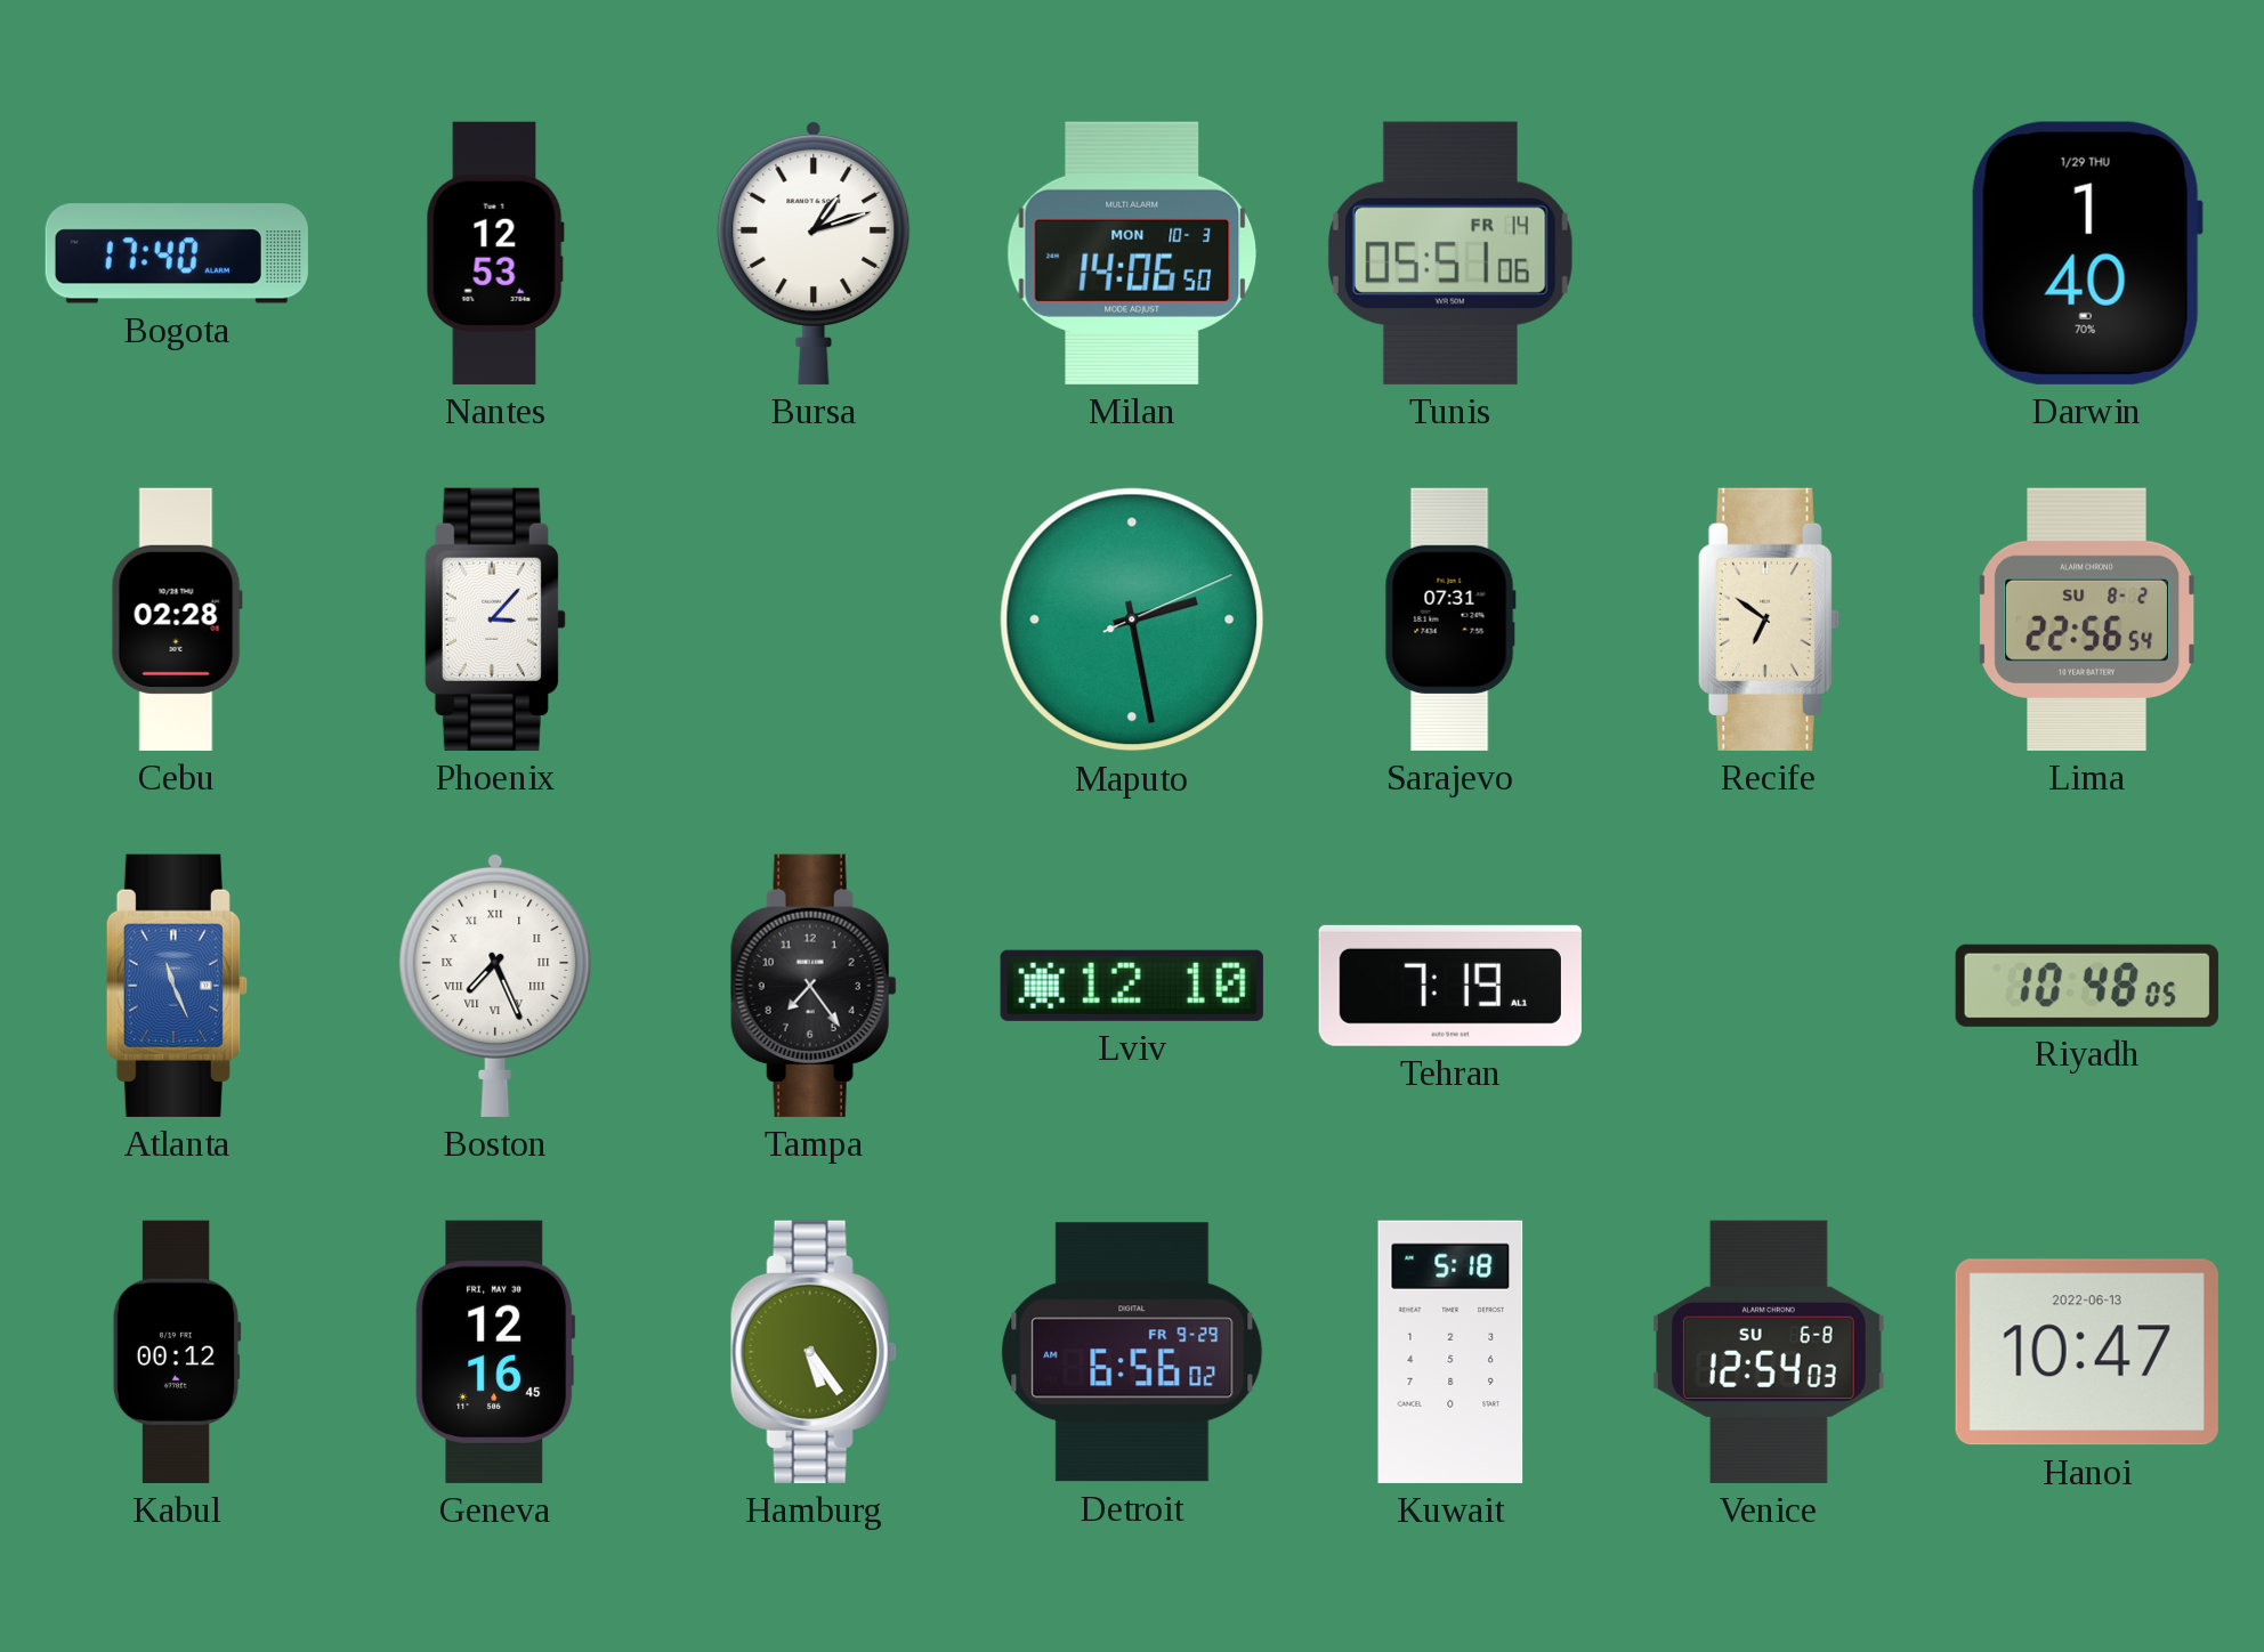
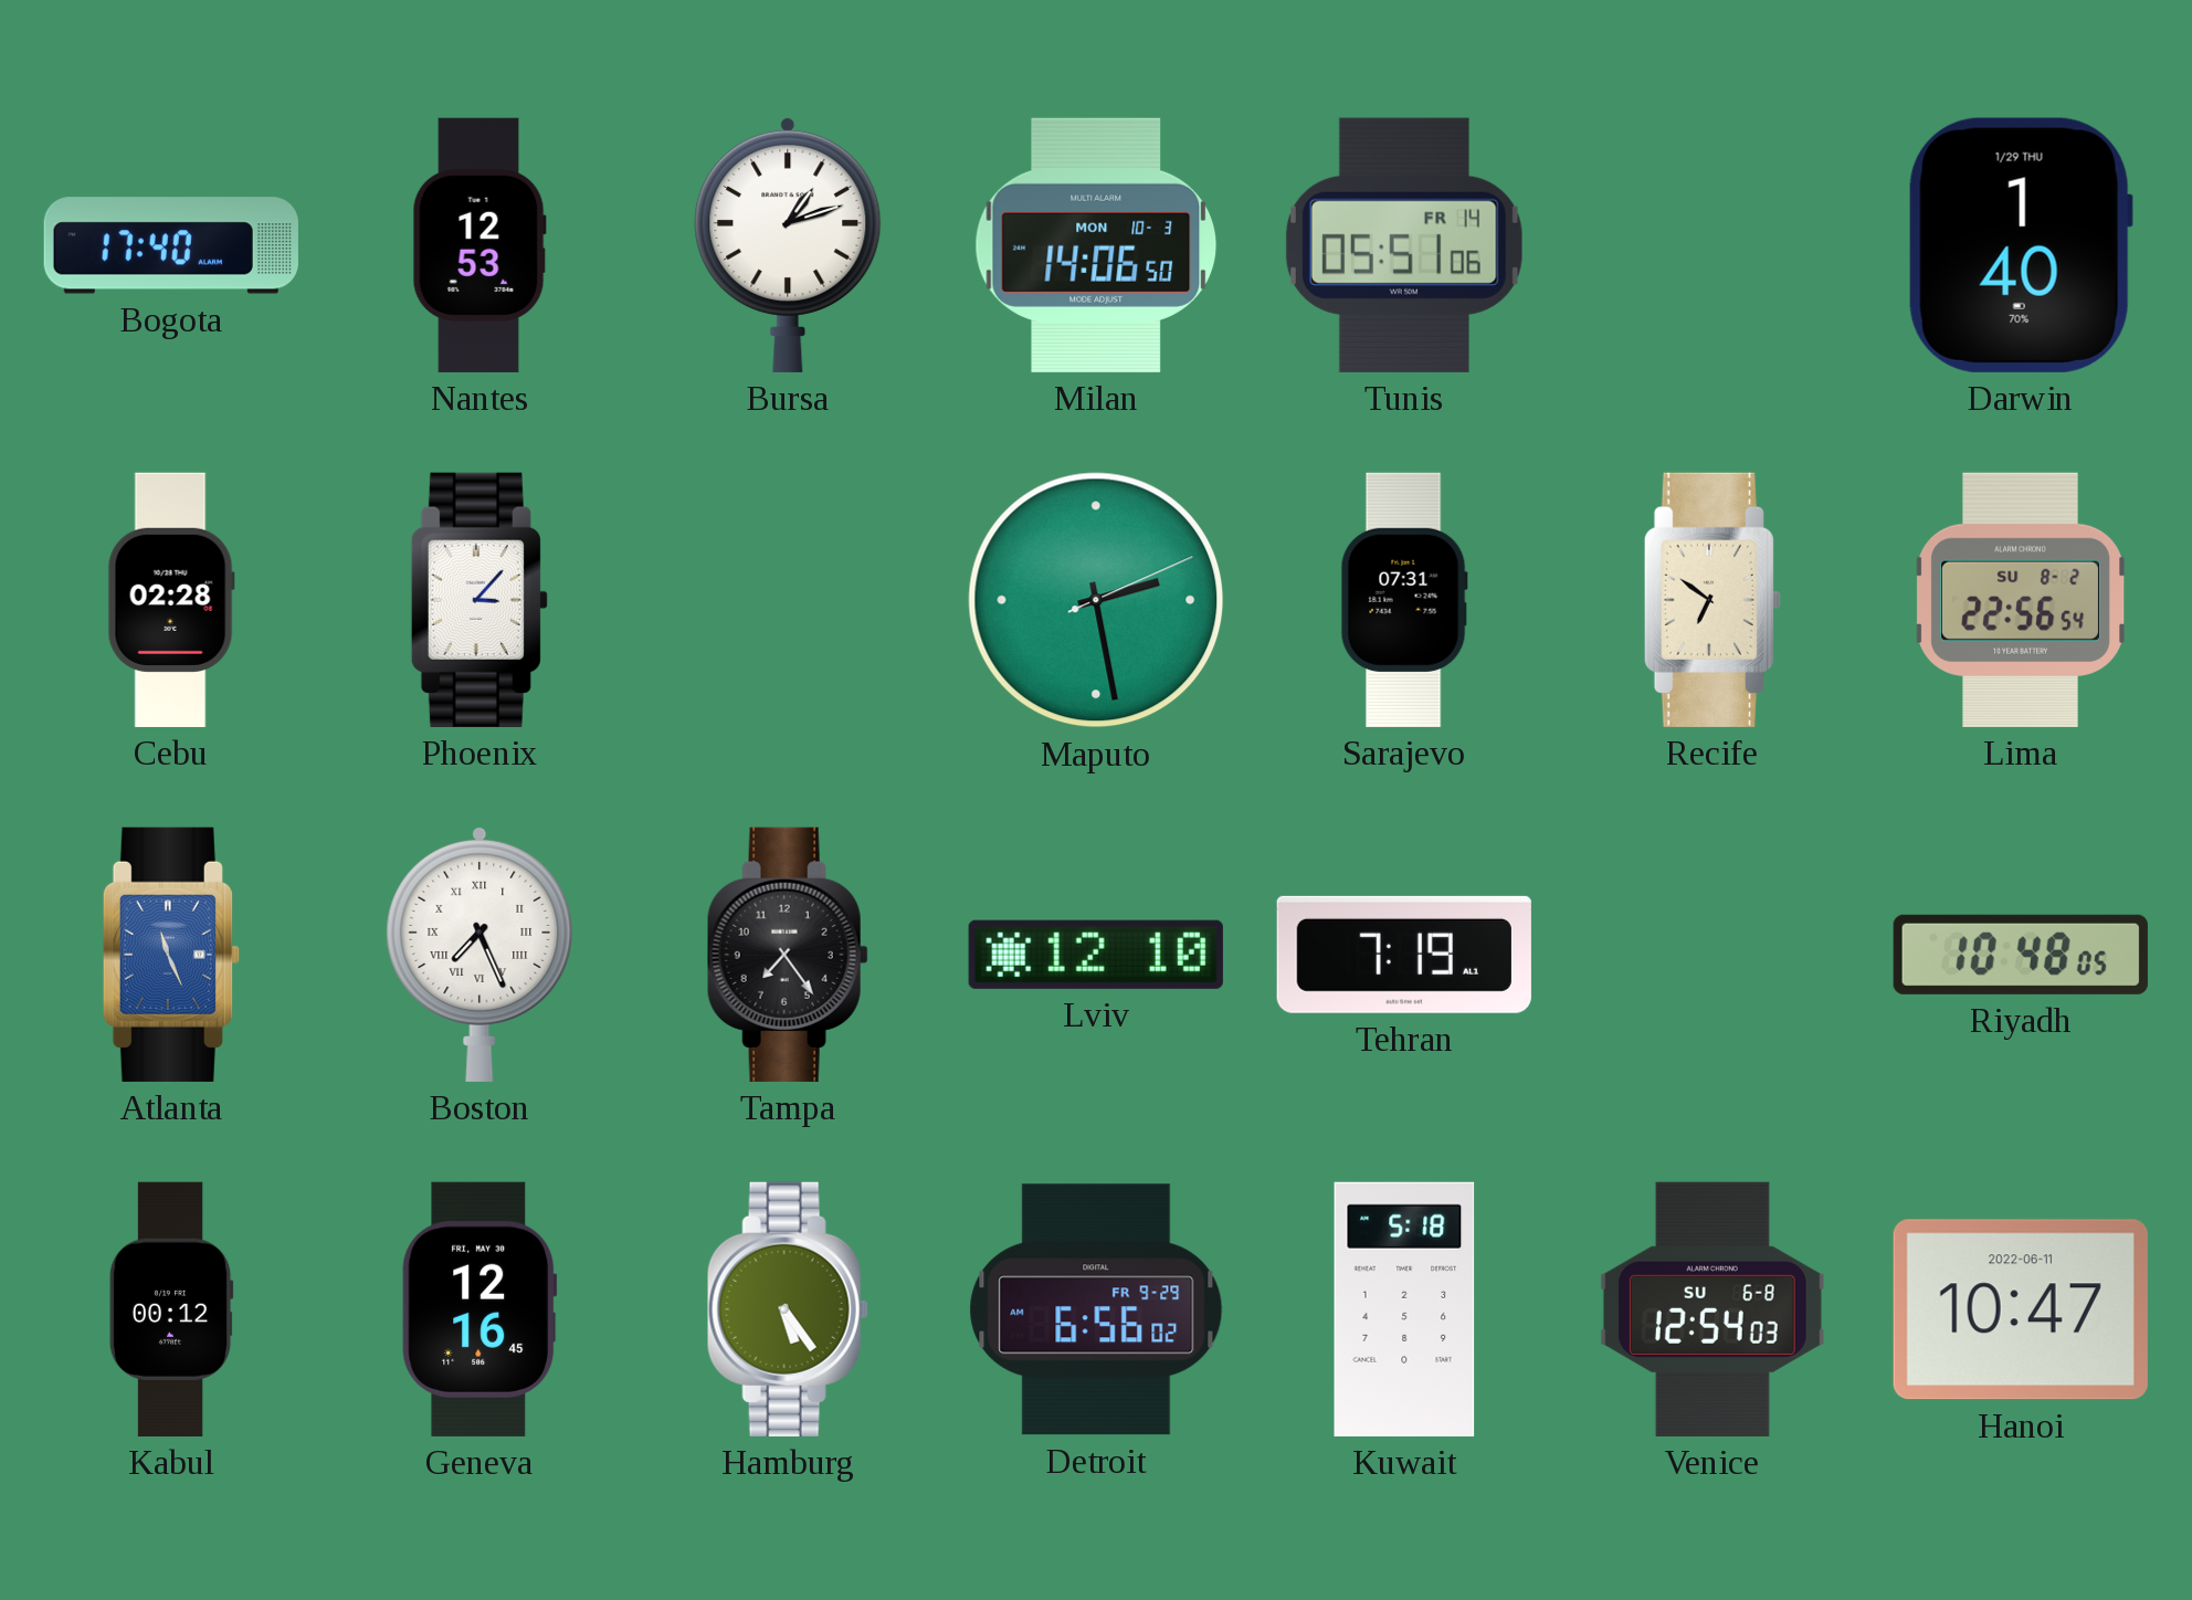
Hanoi date: 2022-06-13 -> 2022-06-11 (2021, 1309)
